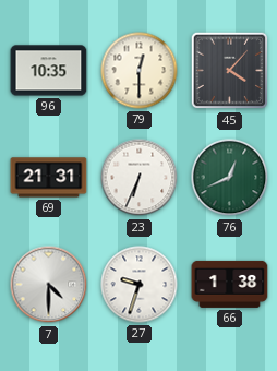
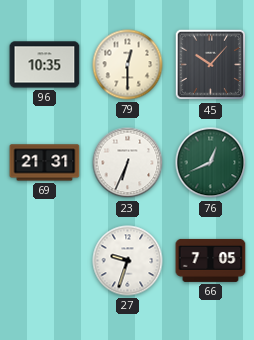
45: 4:07 -> 10:07 (211, 65)
7: 4:30 -> none (49, 285)
66: 1:38 -> 7:05 (211, 260)
